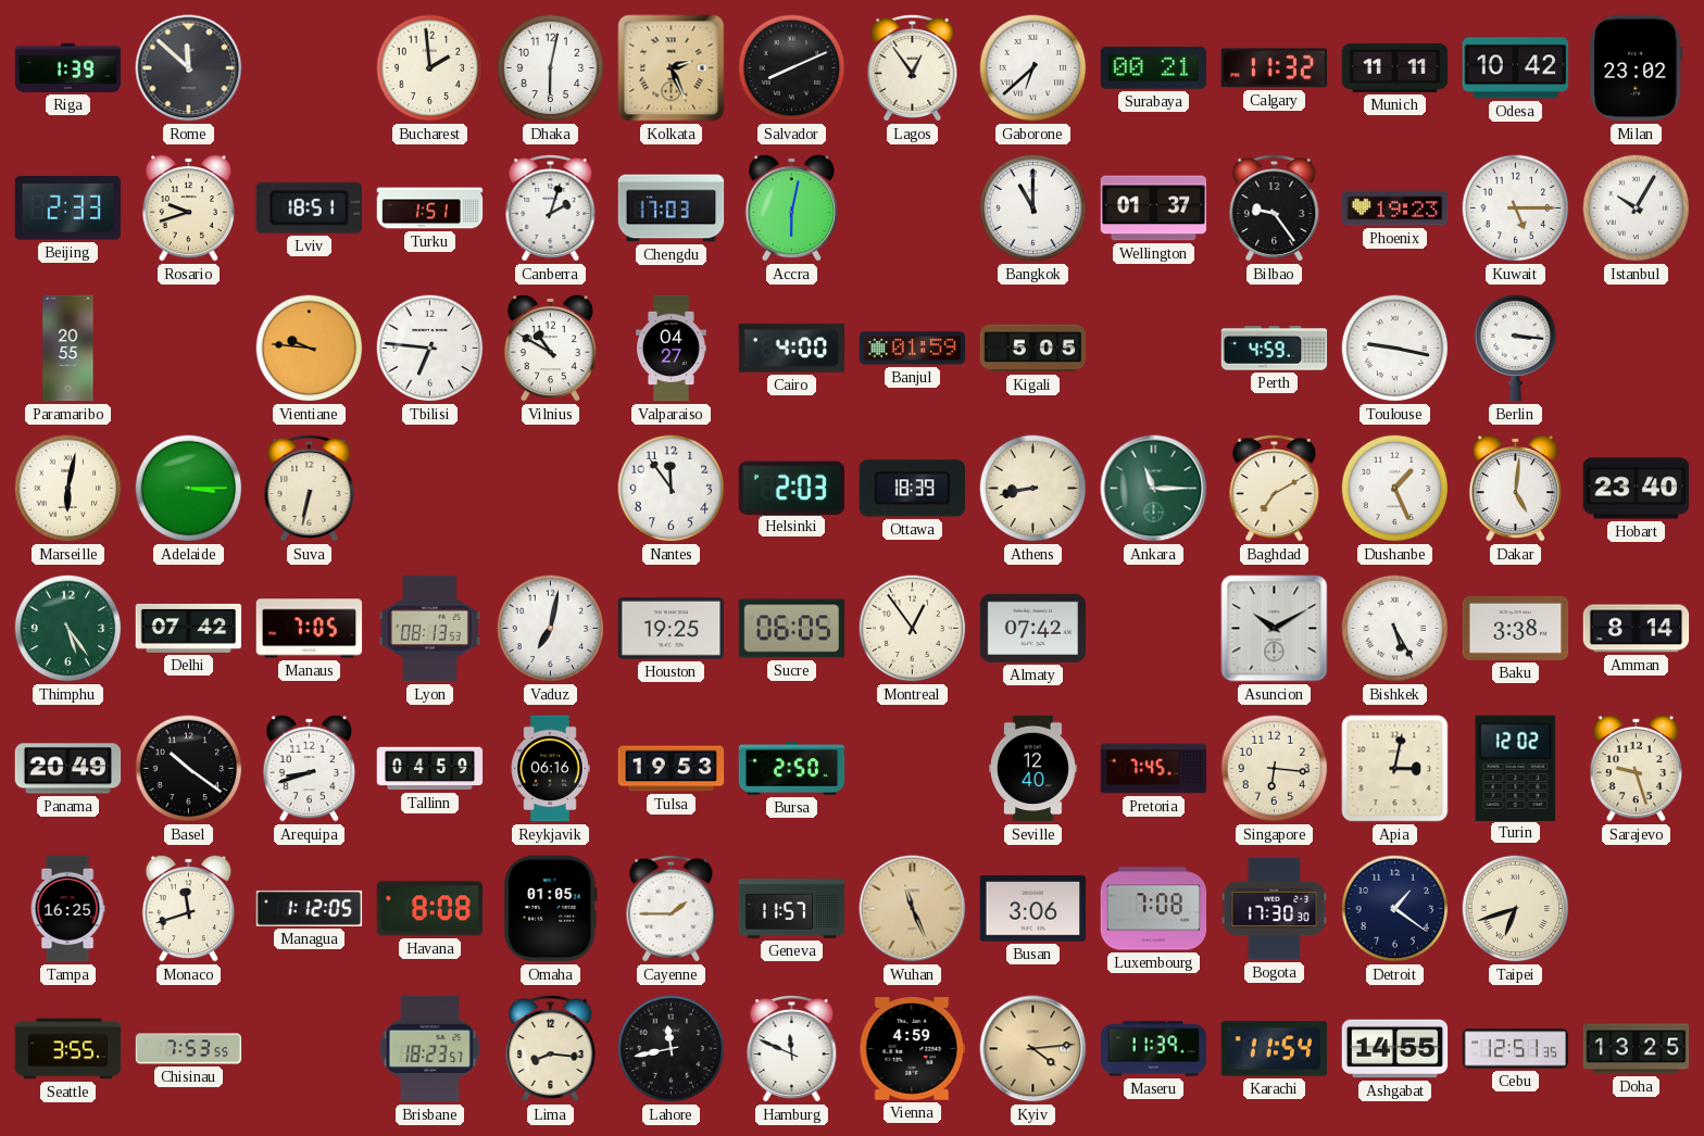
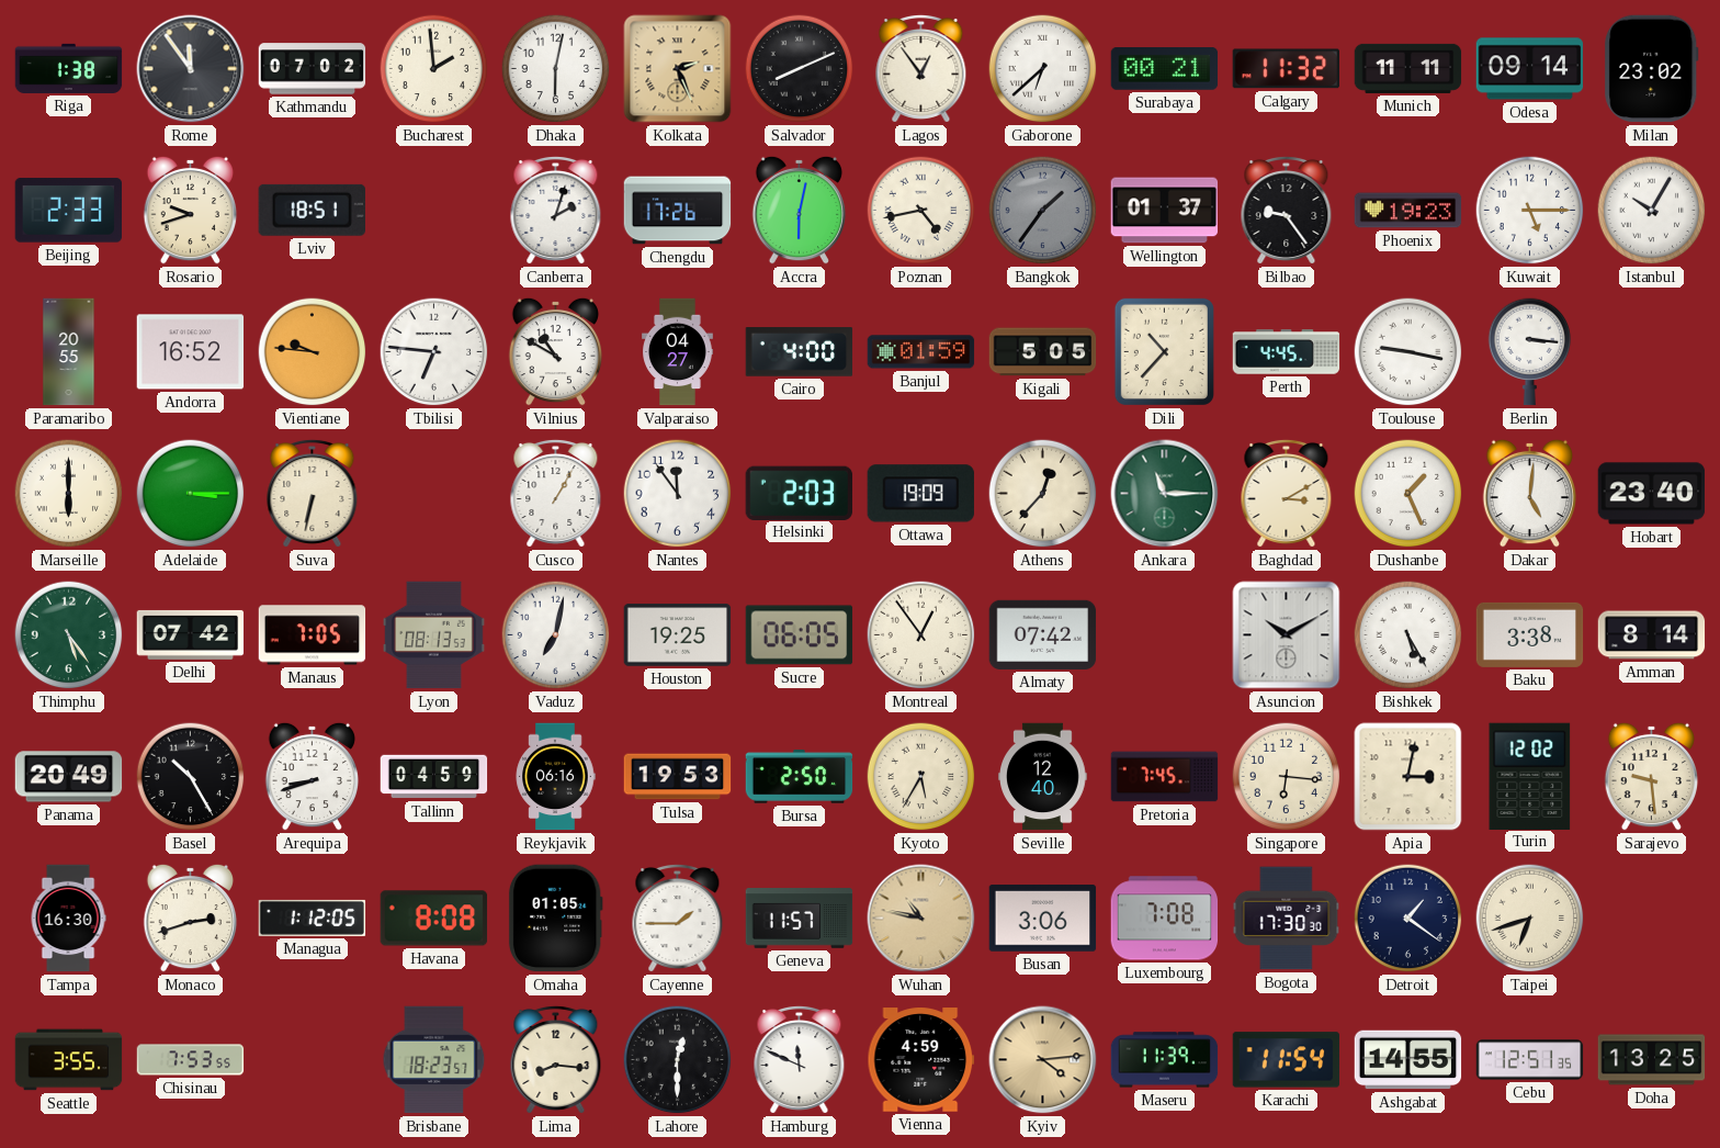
Riga: 1:39 -> 1:38 (69, 68)
Rome: 11:52 -> 11:54 (191, 69)
Kathmandu: none -> 07:02 (313, 69)
Odesa: 10:42 -> 09:14 (1530, 69)
Turku: 1:51 -> none (430, 209)
Chengdu: 17:03 -> 17:26 (678, 211)
Poznan: none -> 4:43 (921, 211)
Bangkok: 11:00 -> 1:36 (1043, 211)
Bangkok dial: white -> grey (1043, 211)
Andorra: none -> 16:52 (191, 352)
Dili: none -> 10:37 (1164, 351)
Perth: 4:59 -> 4:45 (1287, 352)
Marseille: 6:02 -> 6:00 (69, 494)
Cusco: none -> 1:05 (556, 493)
Ottawa: 18:39 -> 19:09 (920, 494)
Athens: 8:43 -> 12:37 (1043, 494)
Baghdad: 7:10 -> 3:10 (1287, 493)
Basel: 10:21 -> 10:25 (191, 777)
Kyoto: none -> 5:35 (921, 777)
Sarajevo: 9:27 -> 9:29 (1652, 776)
Tampa: 16:25 -> 16:30 (68, 919)
Monaco: 11:42 -> 2:42 (191, 918)
Wuhan: 11:26 -> 10:47 (921, 919)
Lahore: 11:43 -> 12:30 (678, 1060)
